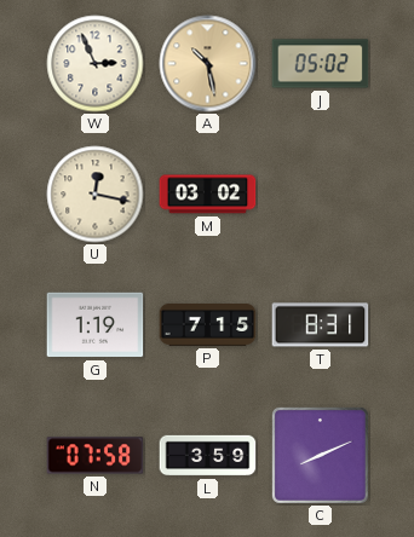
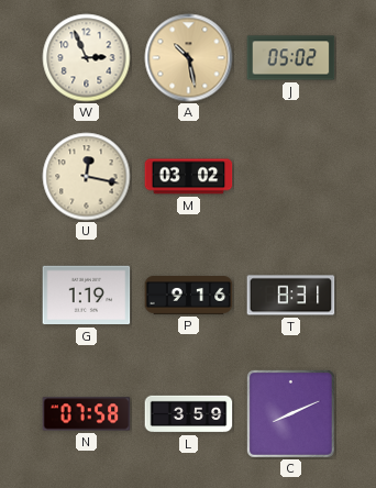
P: 7:15 -> 9:16 (189, 296)
